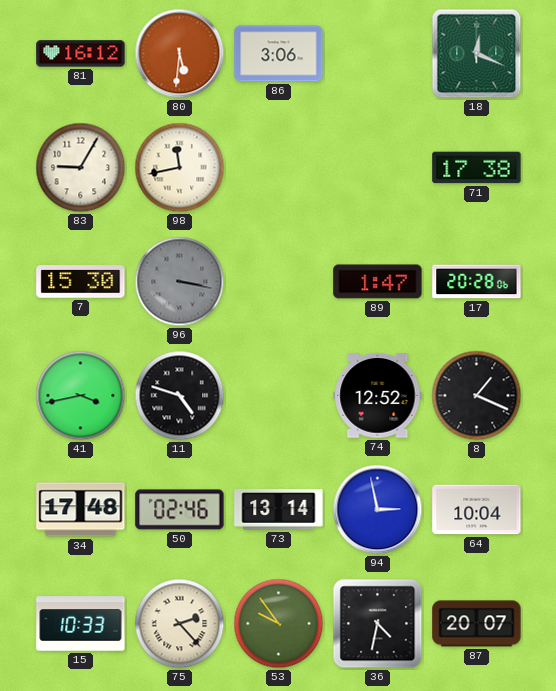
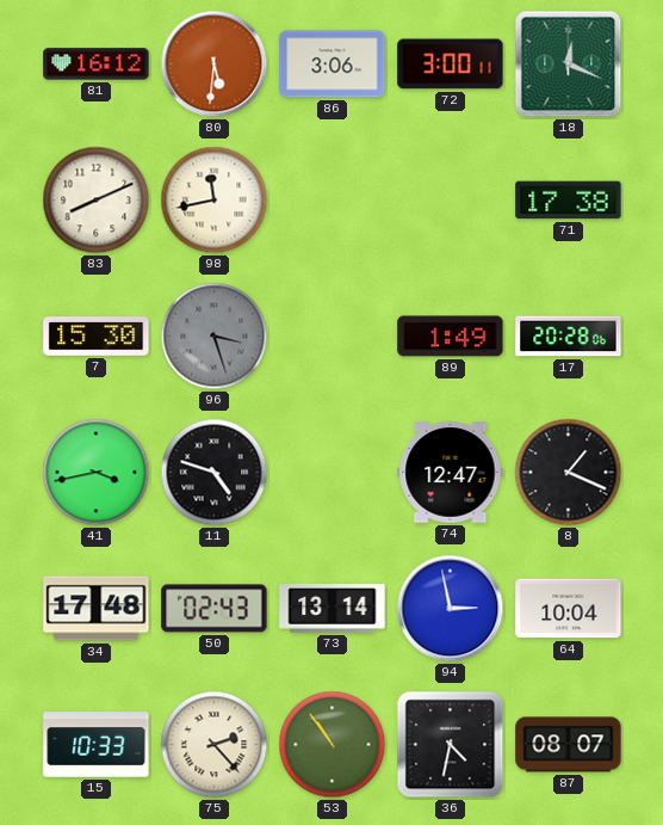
72: none -> 3:00 (451, 64)
83: 9:05 -> 8:11 (97, 201)
96: 3:17 -> 3:27 (215, 337)
89: 1:47 -> 1:49 (451, 337)
74: 12:52 -> 12:47 (451, 473)
50: 02:46 -> 02:43 (215, 609)
53: 9:54 -> 10:54 (333, 745)
87: 20:07 -> 08:07 (569, 745)
